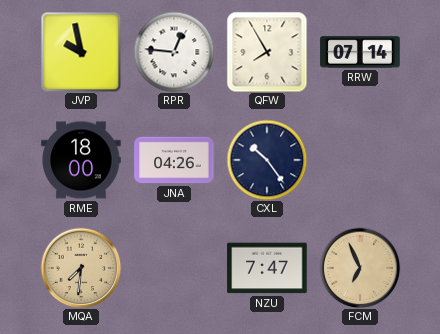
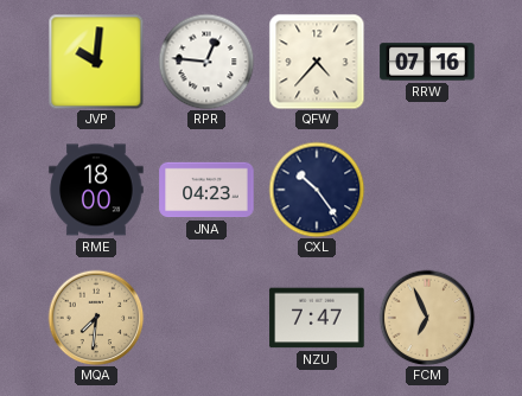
JVP: 9:58 -> 10:01 (96, 62)
QFW: 7:55 -> 4:37 (317, 62)
RRW: 07:14 -> 07:16 (427, 62)
JNA: 04:26 -> 04:23 (206, 190)
